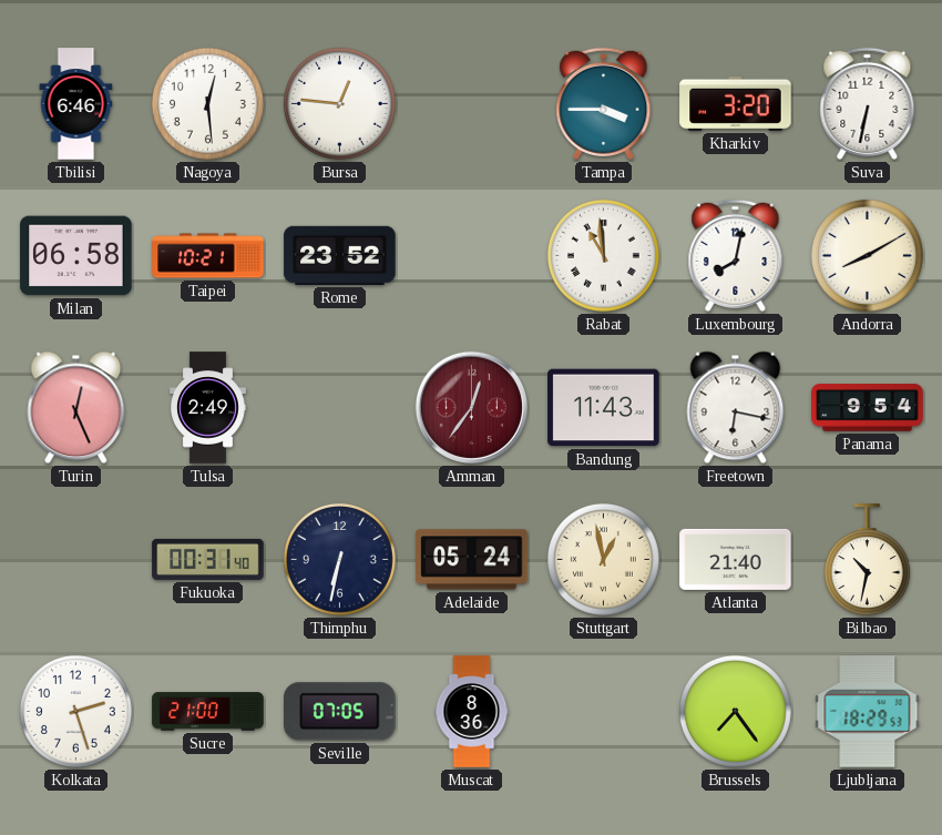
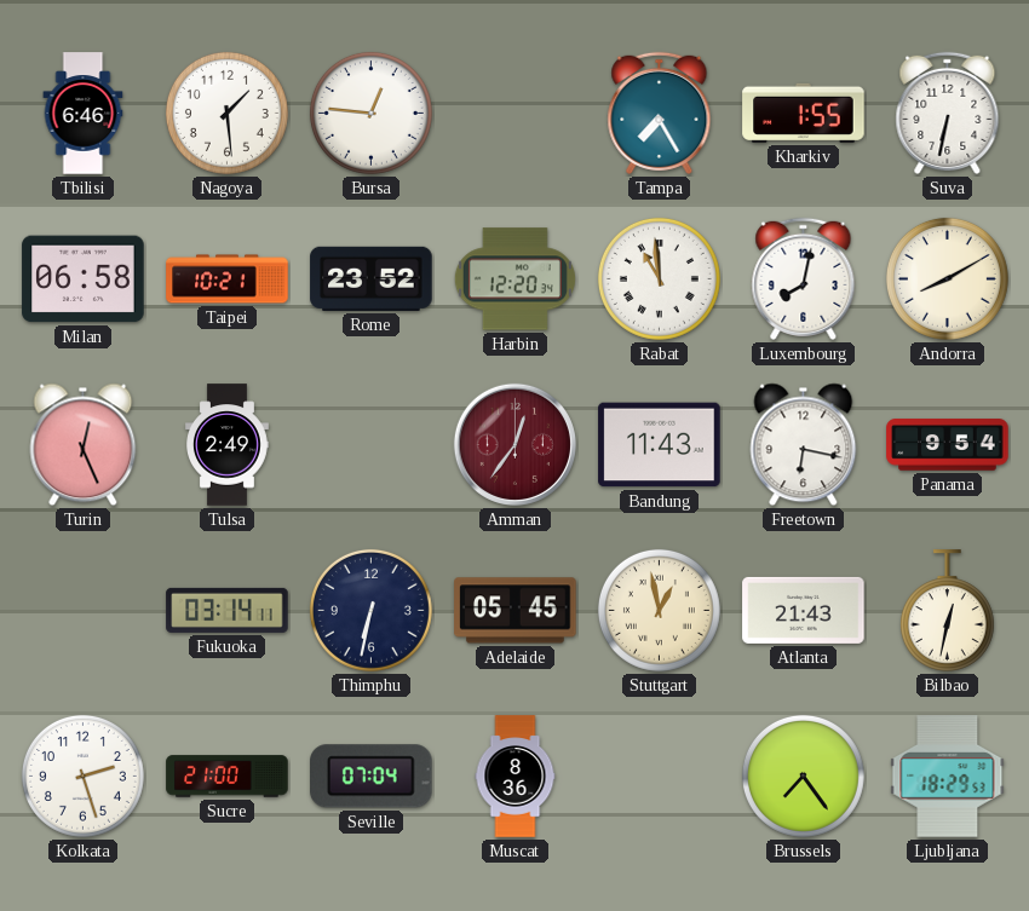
Nagoya: 12:29 -> 1:29 (226, 113)
Tampa: 3:45 -> 7:25 (660, 113)
Kharkiv: 3:20 -> 1:55 (804, 113)
Harbin: none -> 12:20 (514, 279)
Fukuoka: 00:31 -> 03:14 (228, 610)
Adelaide: 05:24 -> 05:45 (516, 611)
Atlanta: 21:40 -> 21:43 (804, 610)
Bilbao: 10:32 -> 12:32 (947, 611)
Seville: 07:05 -> 07:04 (372, 777)
